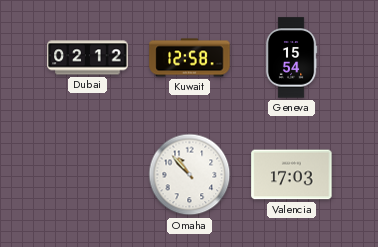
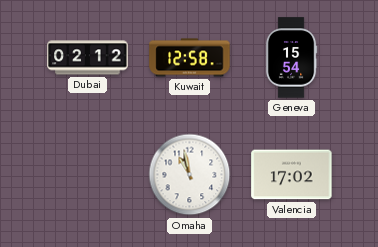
Omaha: 10:53 -> 10:58 (190, 175)
Valencia: 17:03 -> 17:02 (292, 175)
